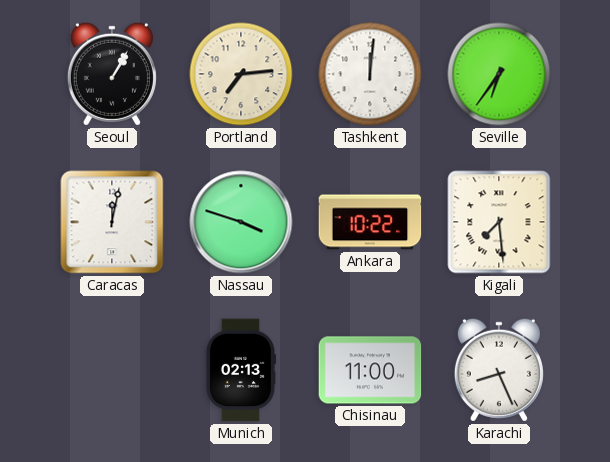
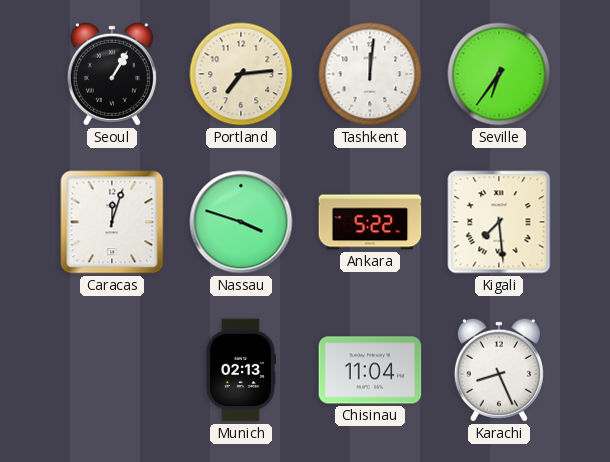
Caracas: 12:02 -> 12:03 (112, 222)
Ankara: 10:22 -> 5:22 (370, 222)
Chisinau: 11:00 -> 11:04 (370, 370)
